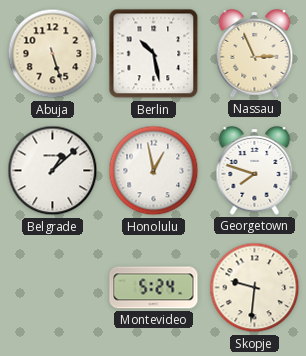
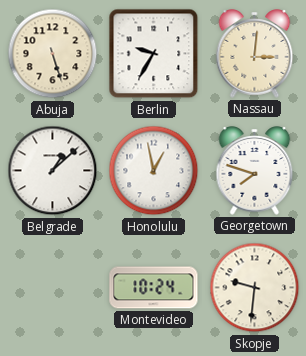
Berlin: 10:28 -> 9:35 (154, 54)
Nassau: 2:56 -> 3:01 (255, 54)
Montevideo: 5:24 -> 10:24 (154, 288)
